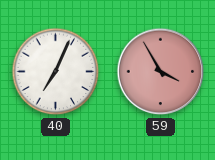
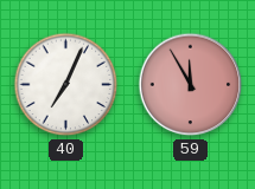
59: 3:55 -> 11:55 (191, 85)
